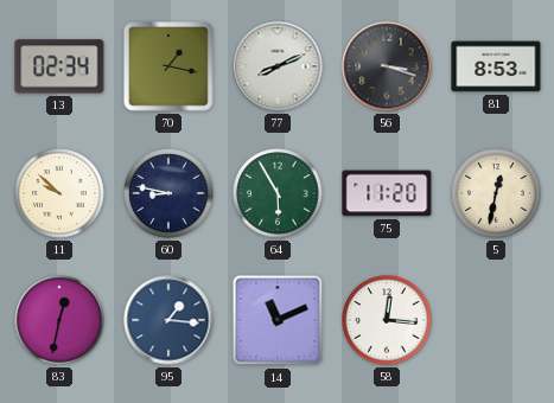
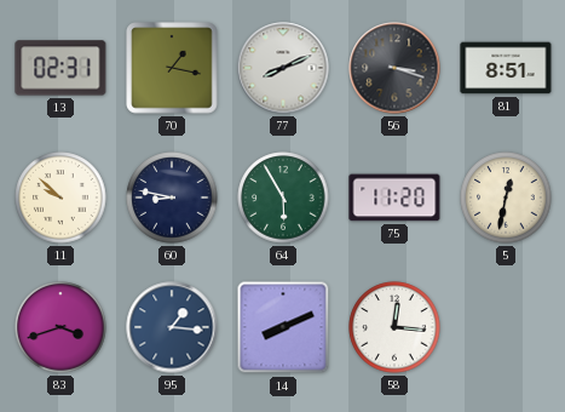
13: 02:34 -> 02:31 (60, 68)
81: 8:53 -> 8:51 (506, 68)
83: 12:32 -> 3:42 (60, 327)
14: 11:11 -> 8:11 (283, 327)
